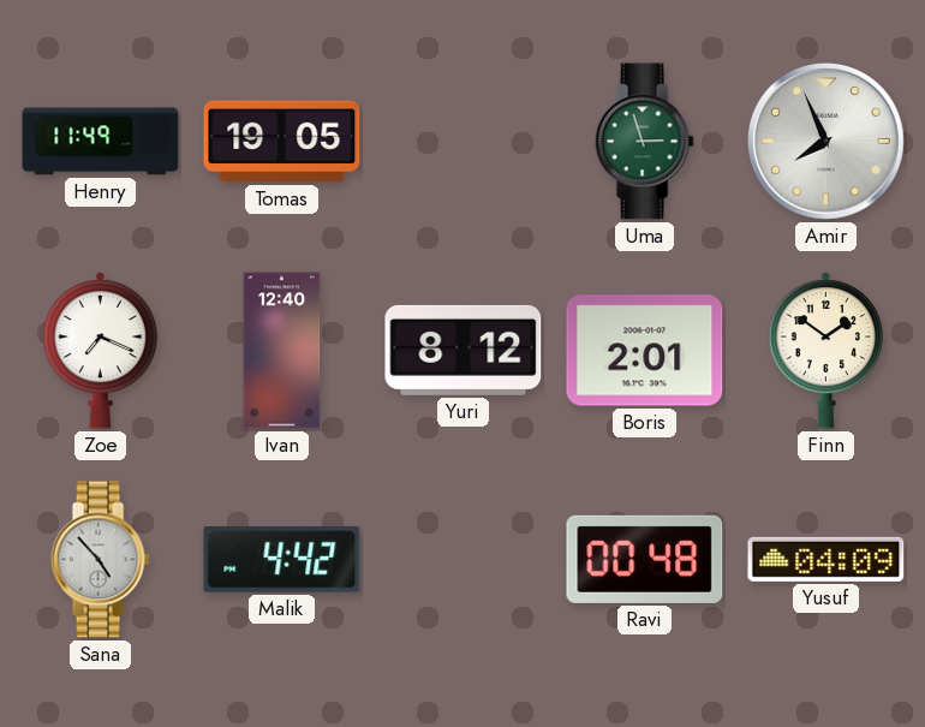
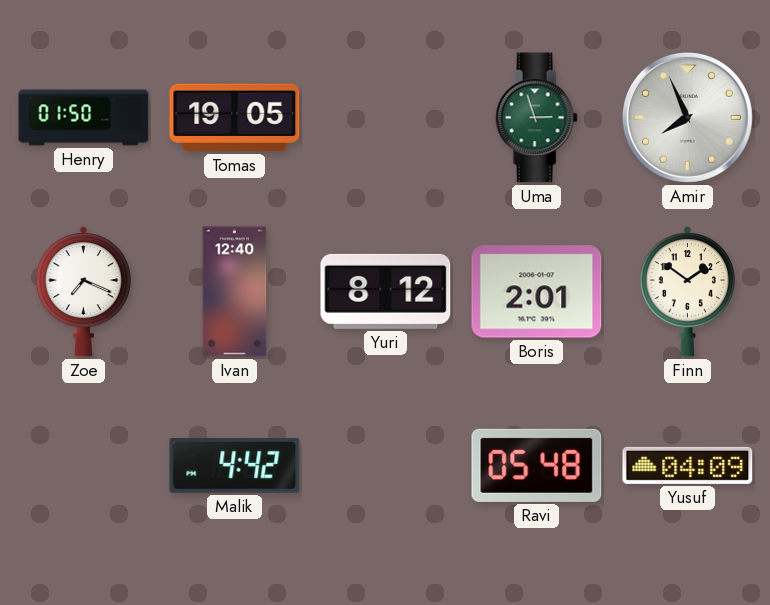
Henry: 11:49 -> 01:50 (84, 118)
Sana: 4:53 -> none (100, 560)
Ravi: 00:48 -> 05:48 (537, 465)
